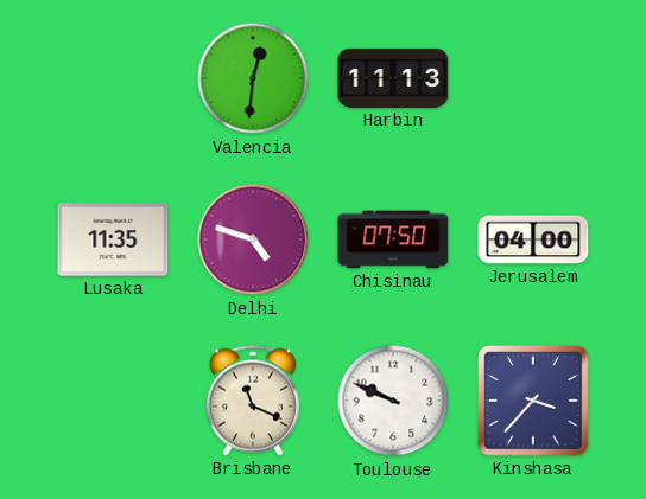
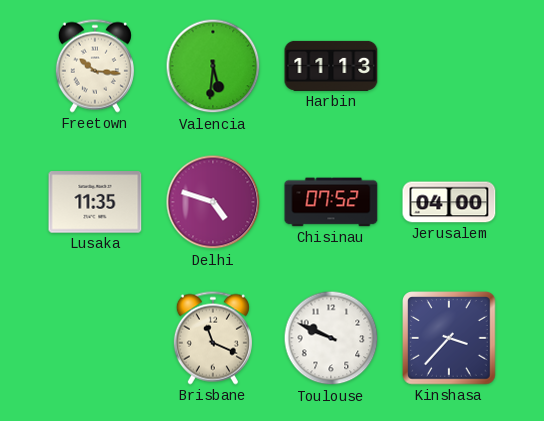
Freetown: none -> 10:16 (95, 66)
Valencia: 12:31 -> 5:31 (213, 66)
Chisinau: 07:50 -> 07:52 (331, 202)
